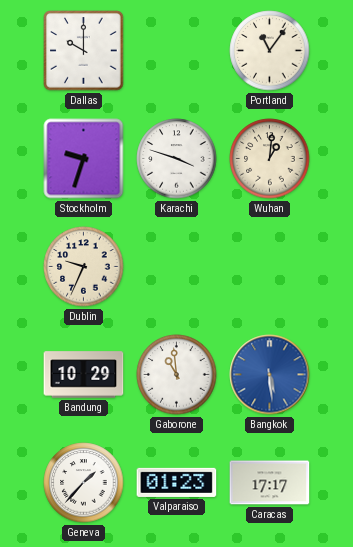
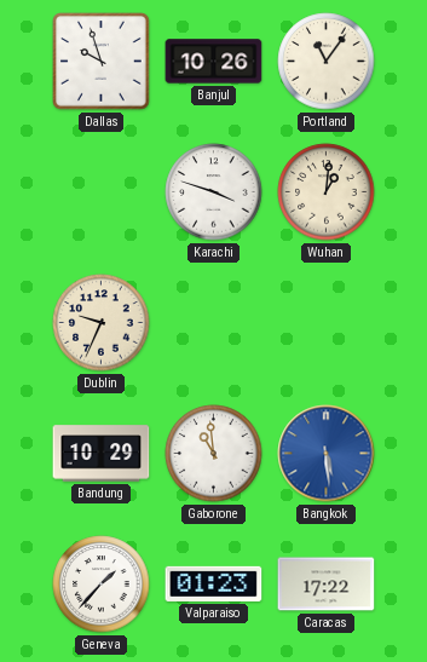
Dallas: 10:00 -> 9:57 (102, 62)
Banjul: none -> 10:26 (214, 62)
Stockholm: 9:33 -> none (84, 159)
Caracas: 17:17 -> 17:22 (327, 585)
